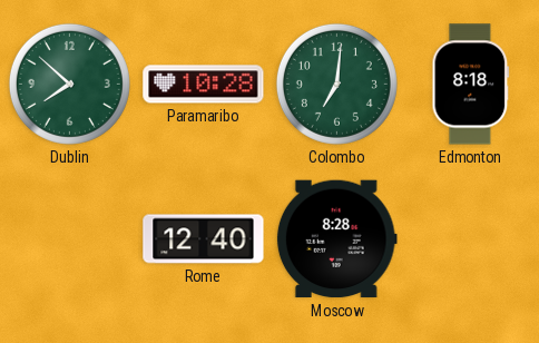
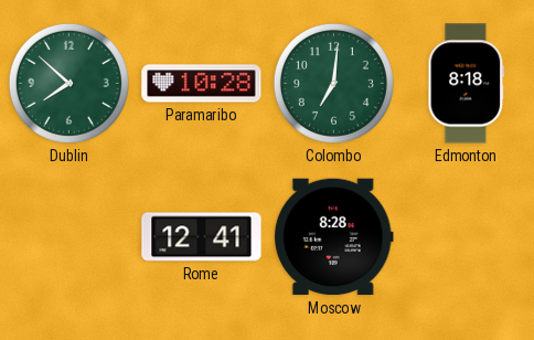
Rome: 12:40 -> 12:41 (202, 237)
